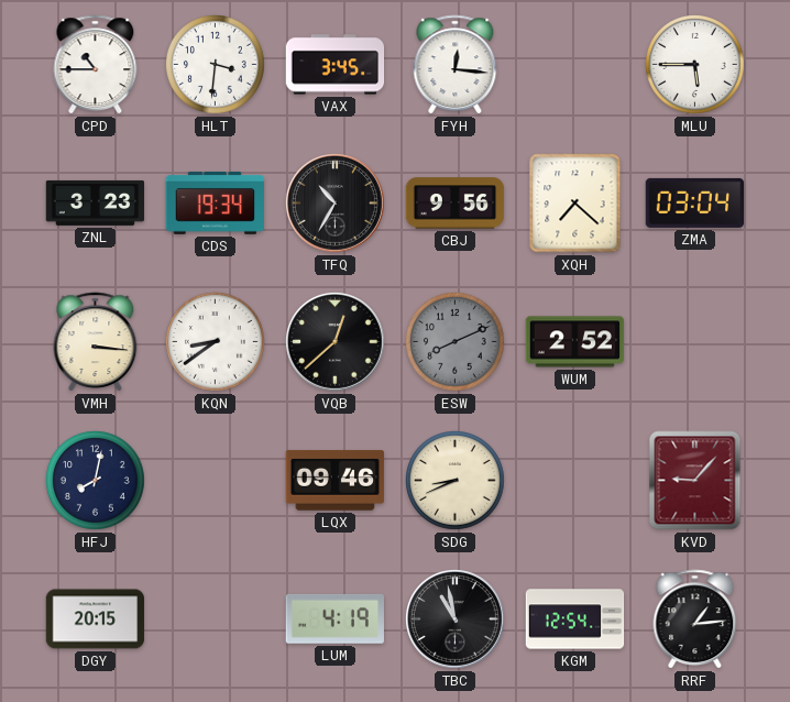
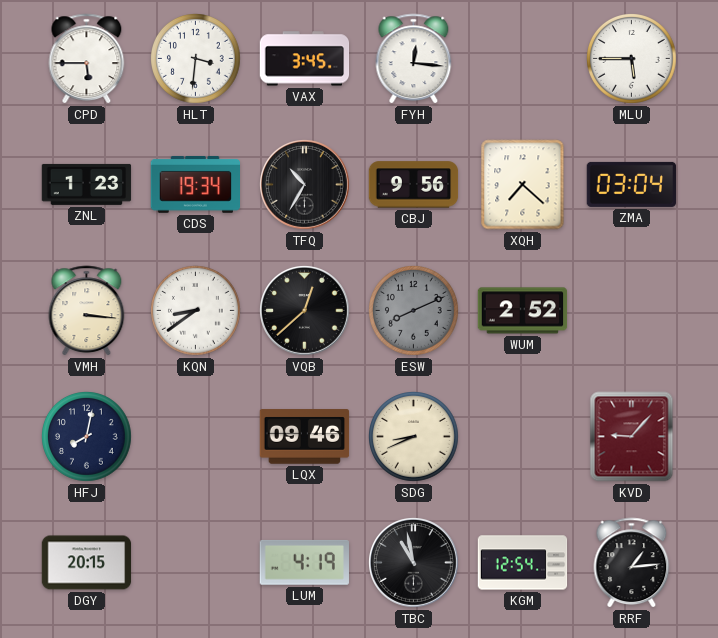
CPD: 10:45 -> 5:45 (87, 59)
ZNL: 3:23 -> 1:23 (87, 184)
